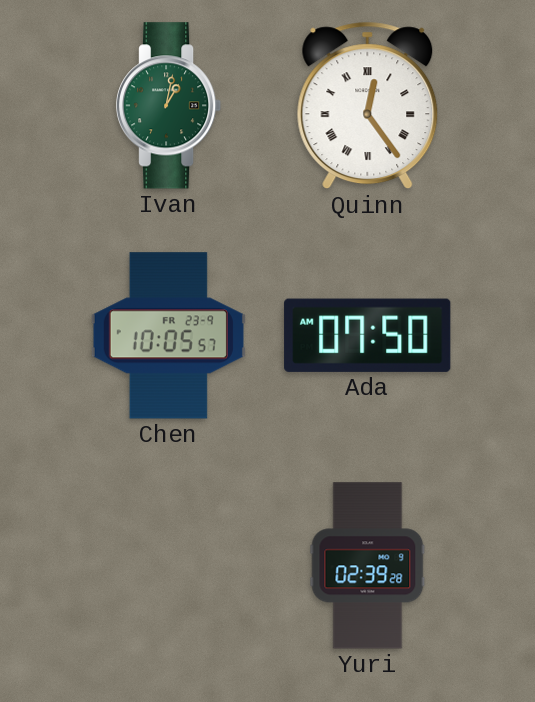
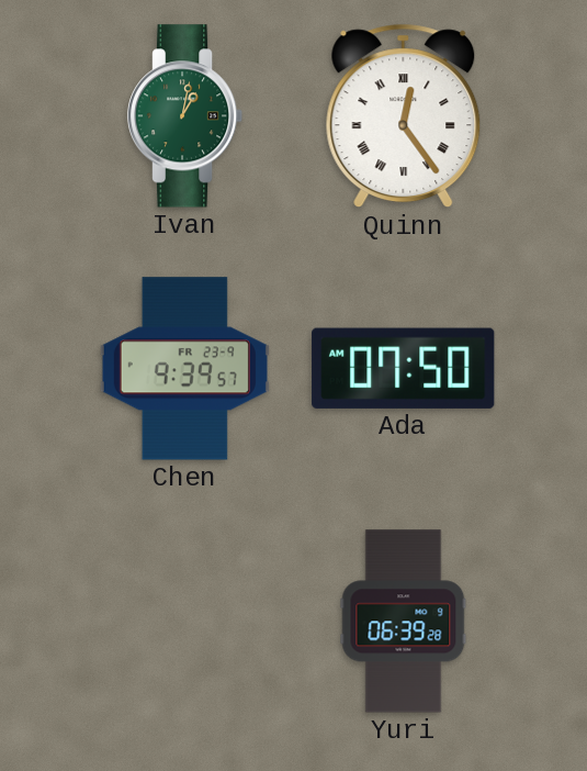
Chen: 10:05 -> 9:39 (184, 369)
Yuri: 02:39 -> 06:39 (404, 622)
